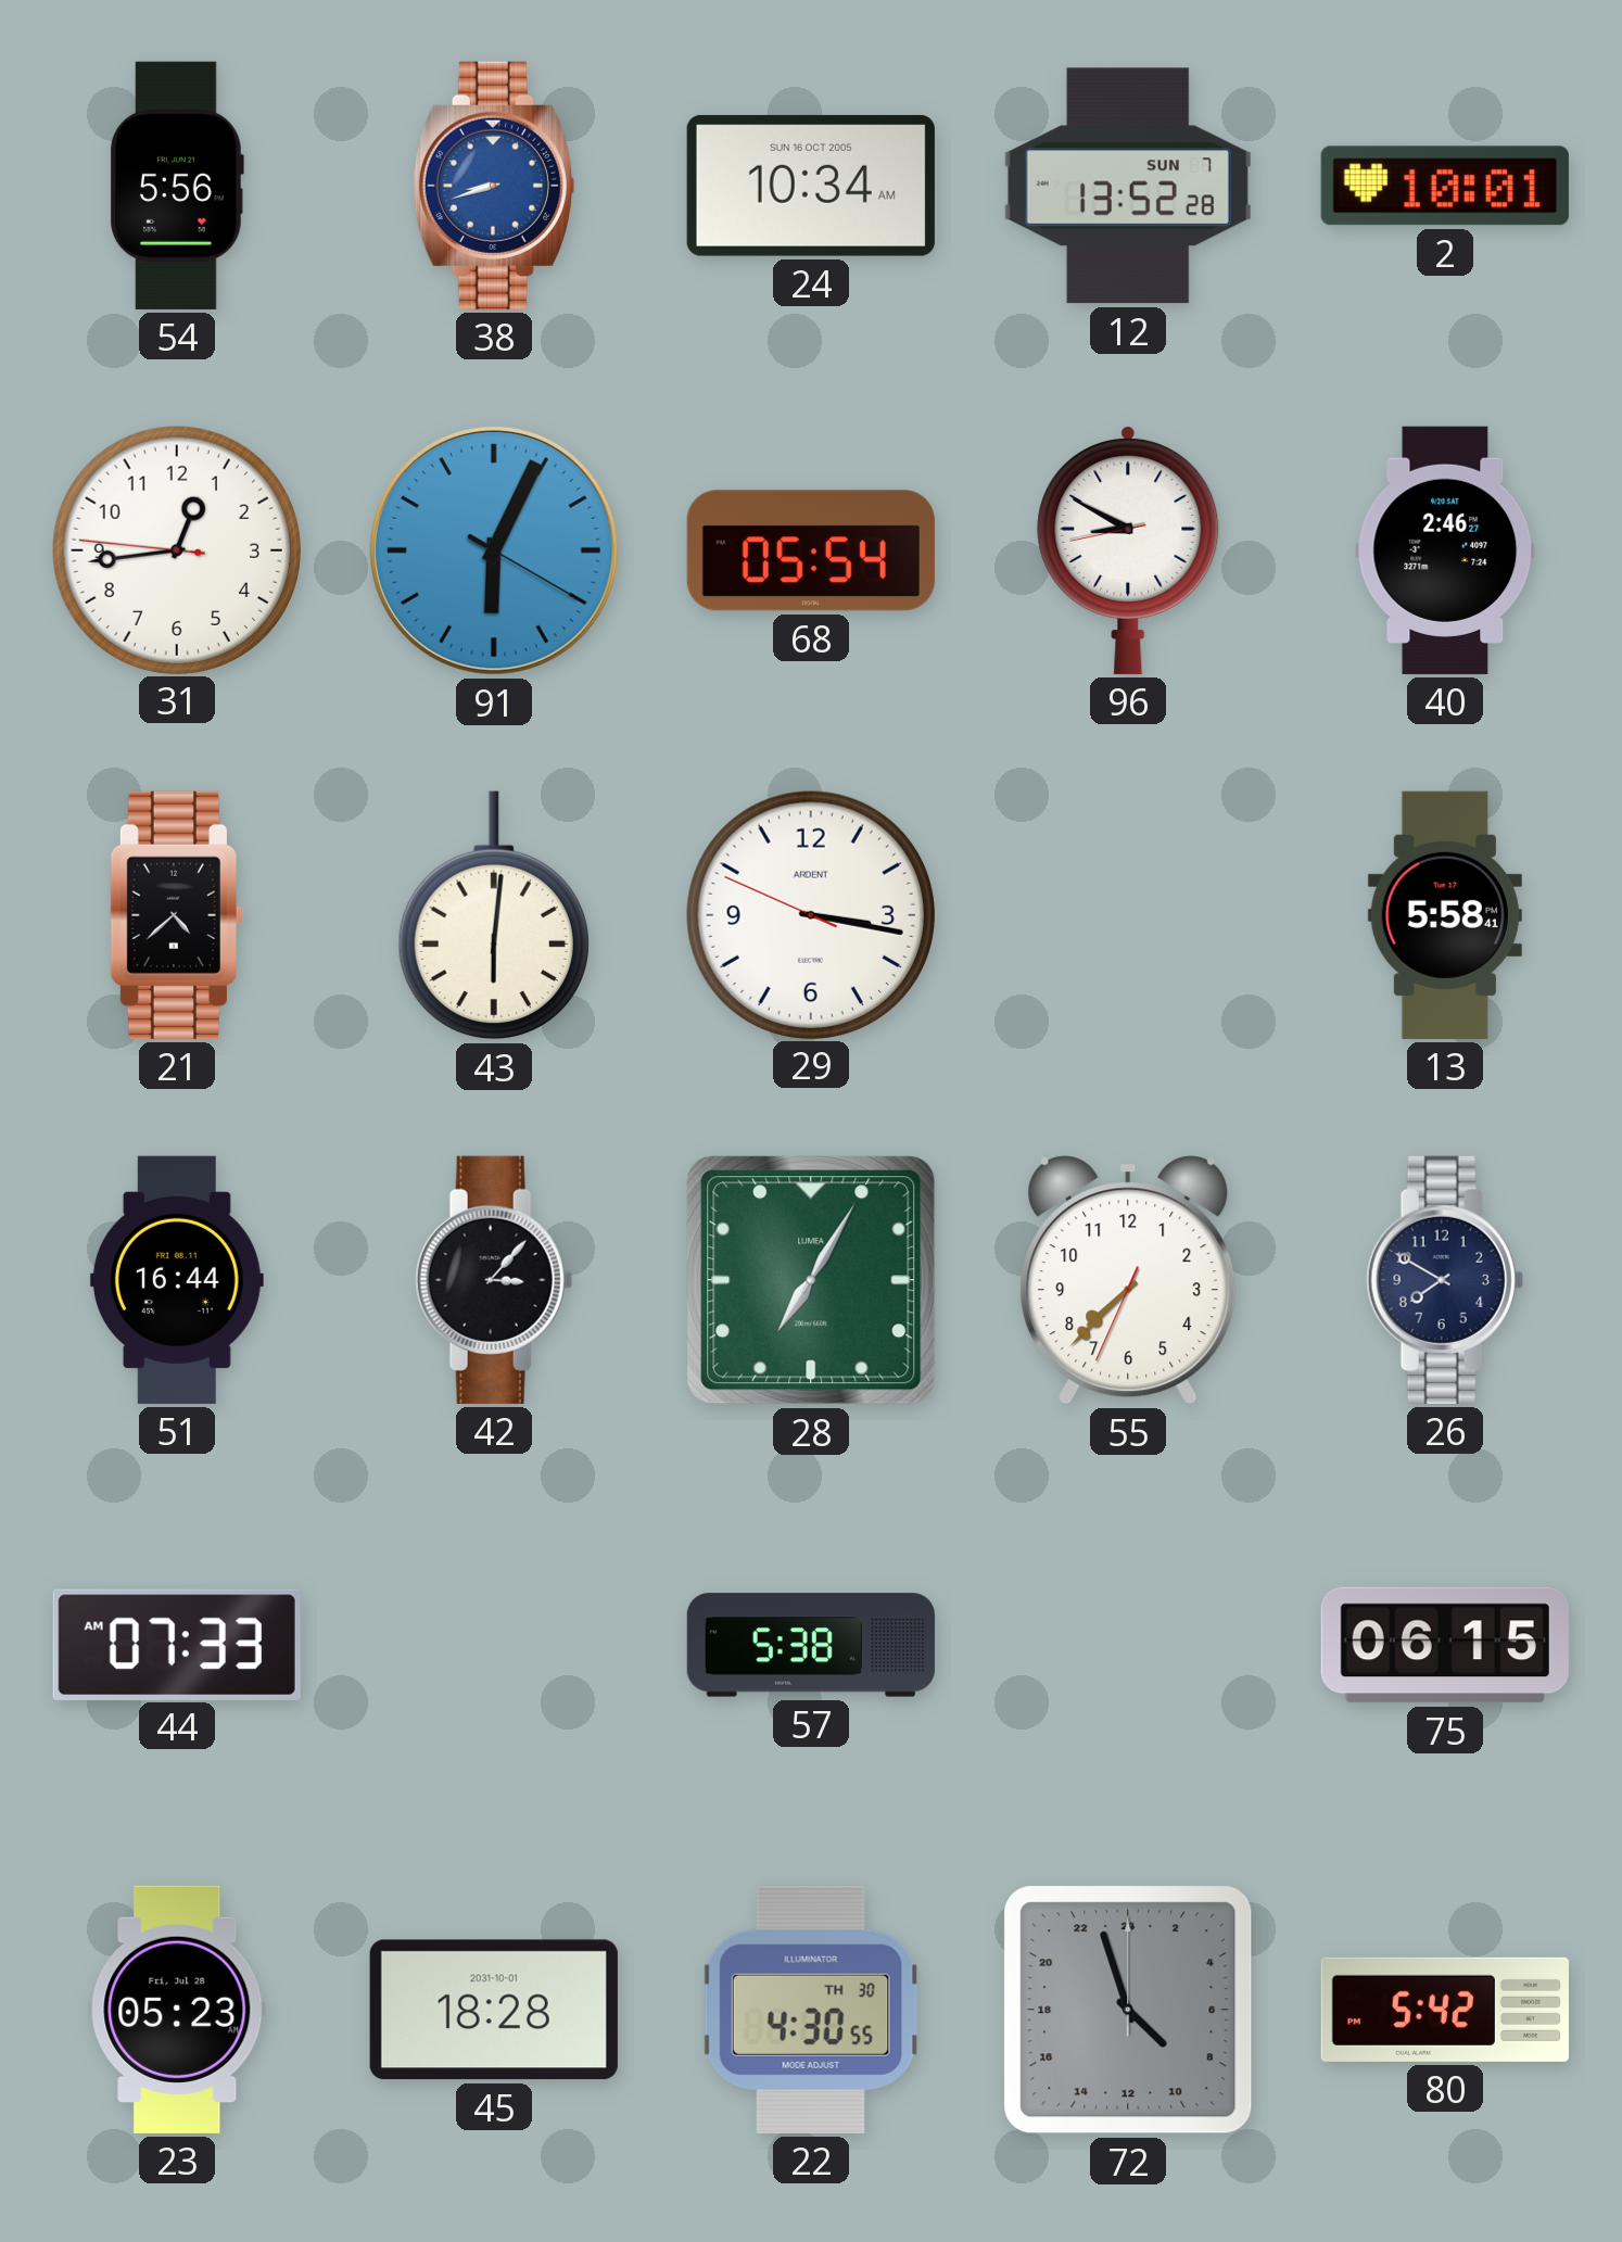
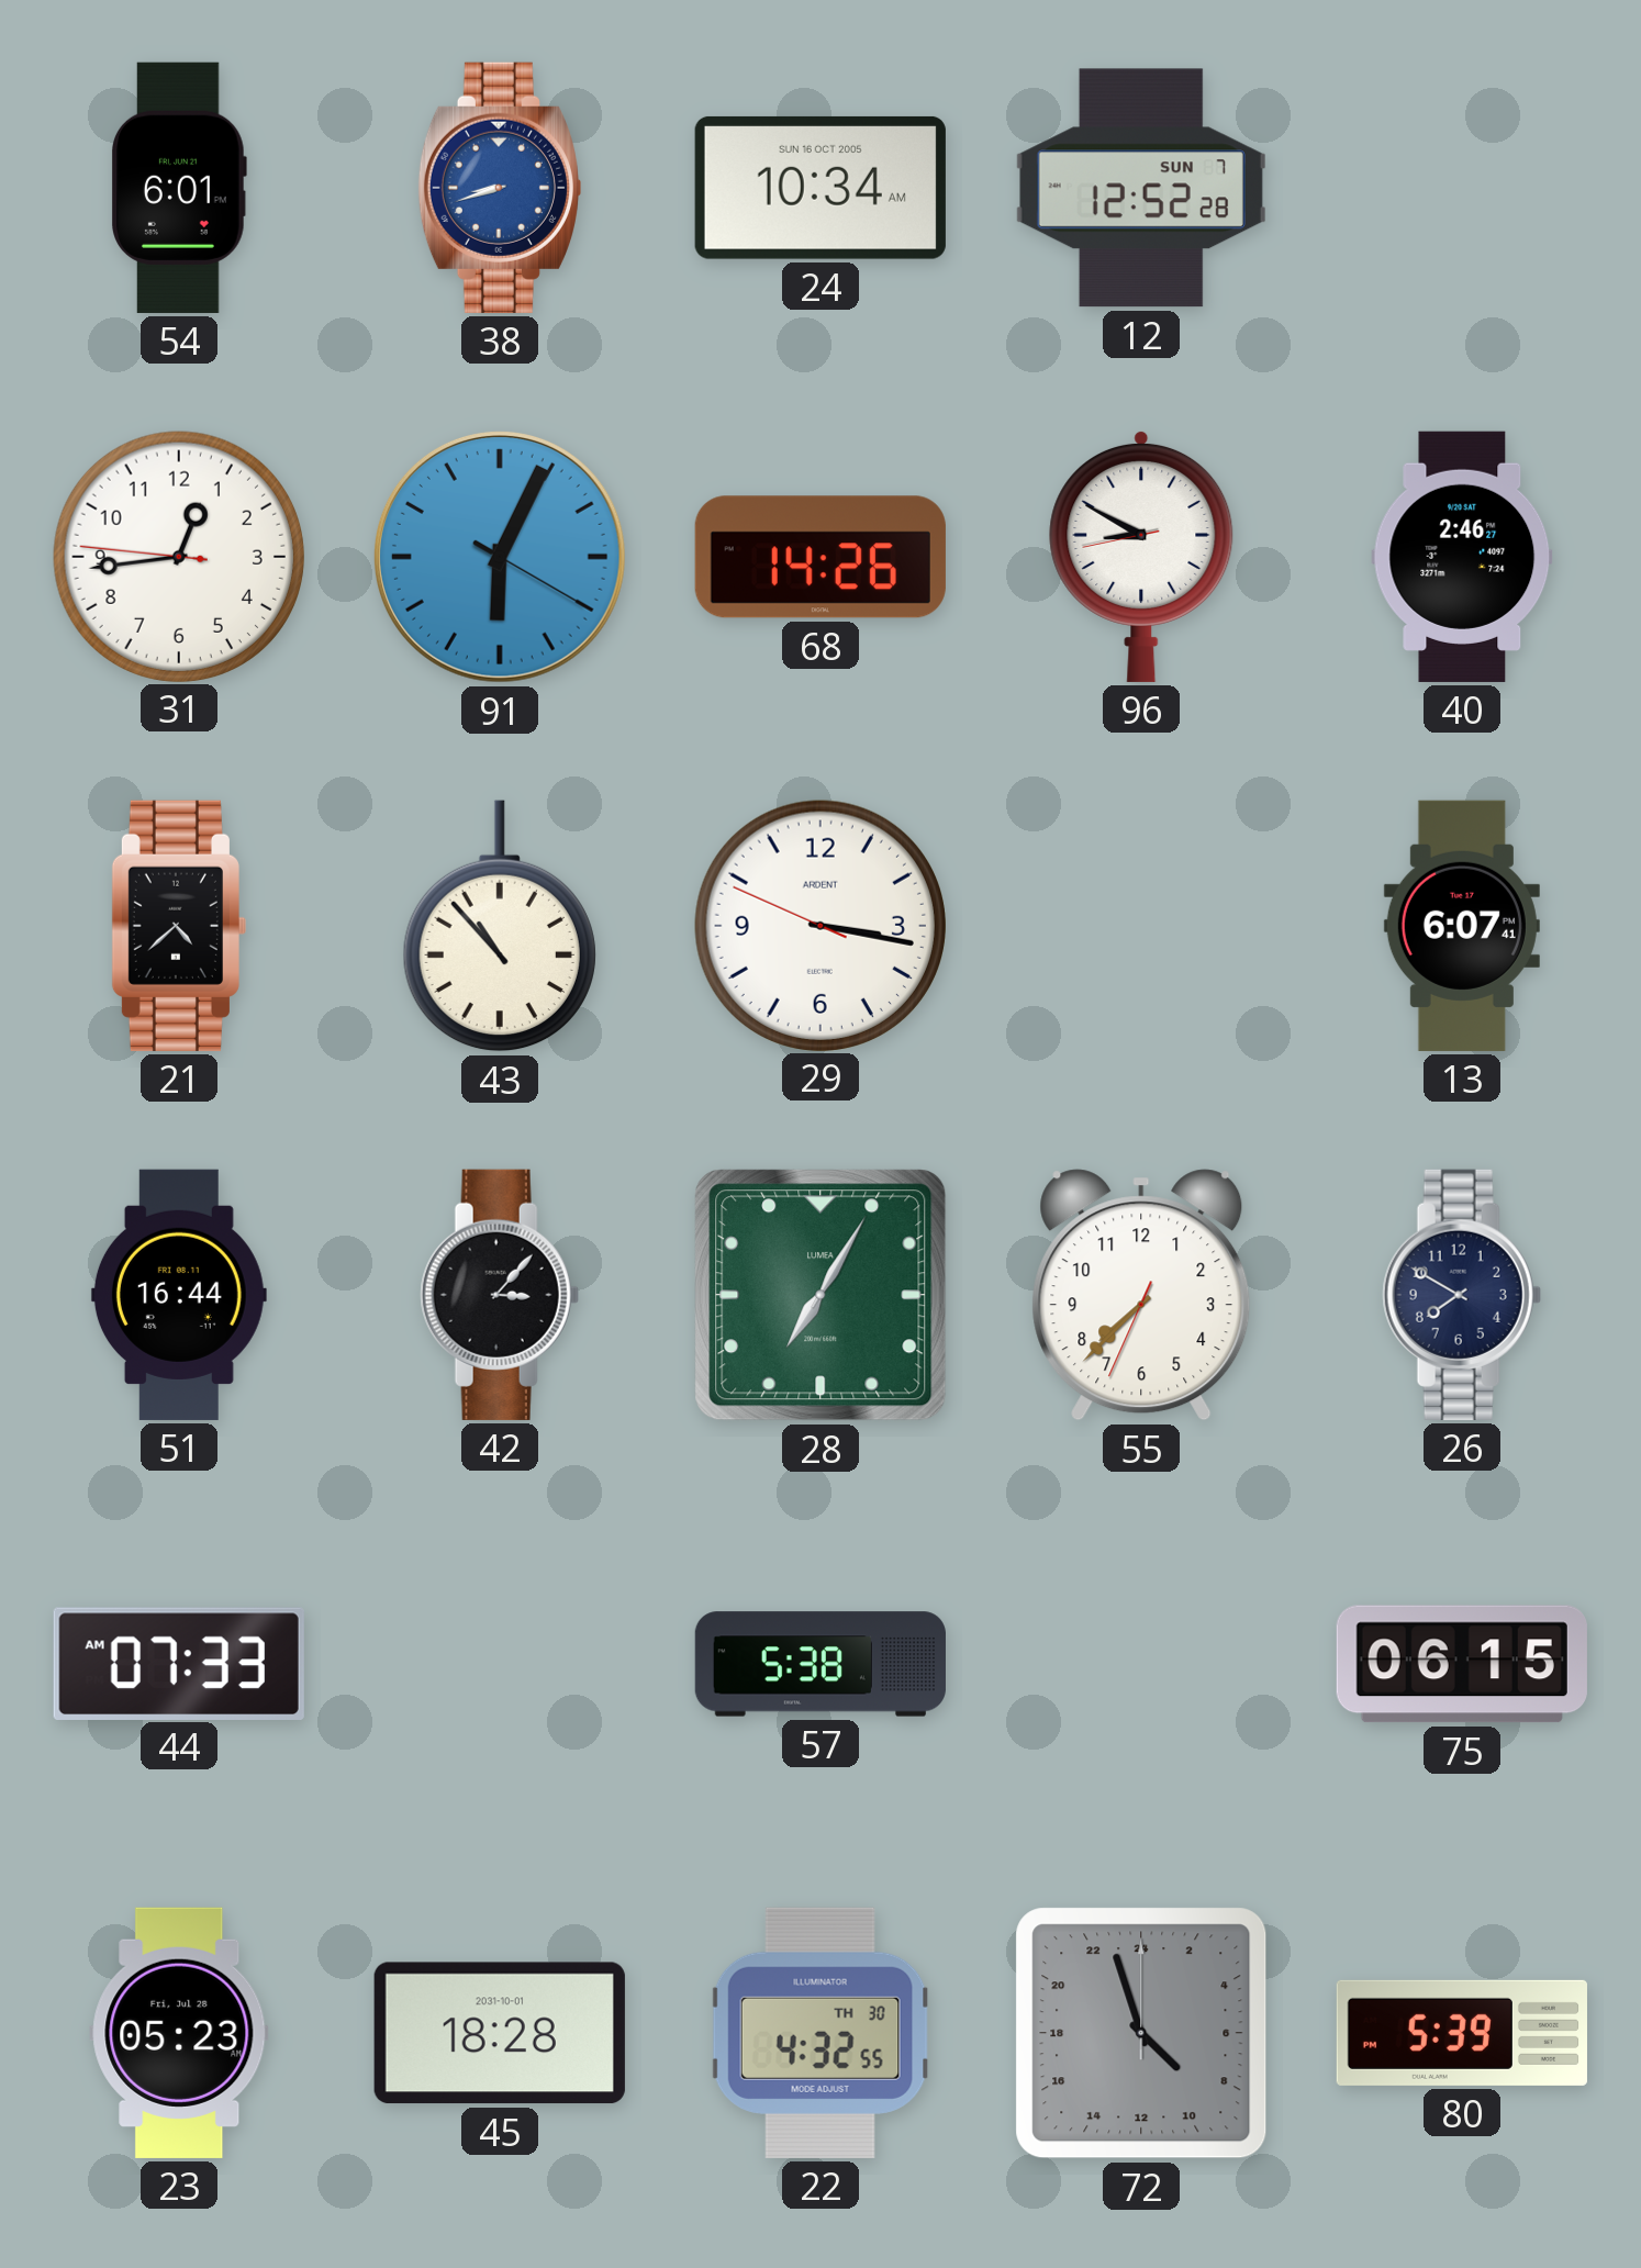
54: 5:56 -> 6:01 (179, 188)
12: 13:52 -> 12:52 (1141, 188)
2: 10:01 -> none (1445, 186)
68: 05:54 -> 14:26 (820, 557)
43: 6:01 -> 10:53 (500, 926)
13: 5:58 -> 6:07 (1462, 926)
22: 4:30 -> 4:32 (820, 2033)
80: 5:42 -> 5:39 (1462, 2033)
